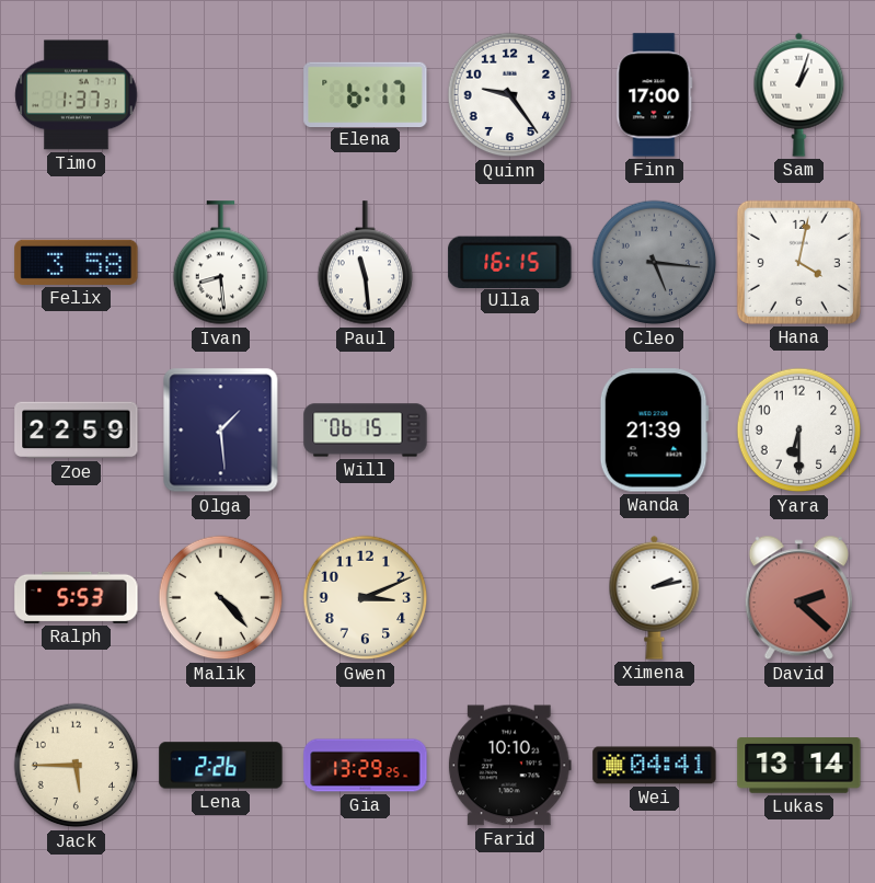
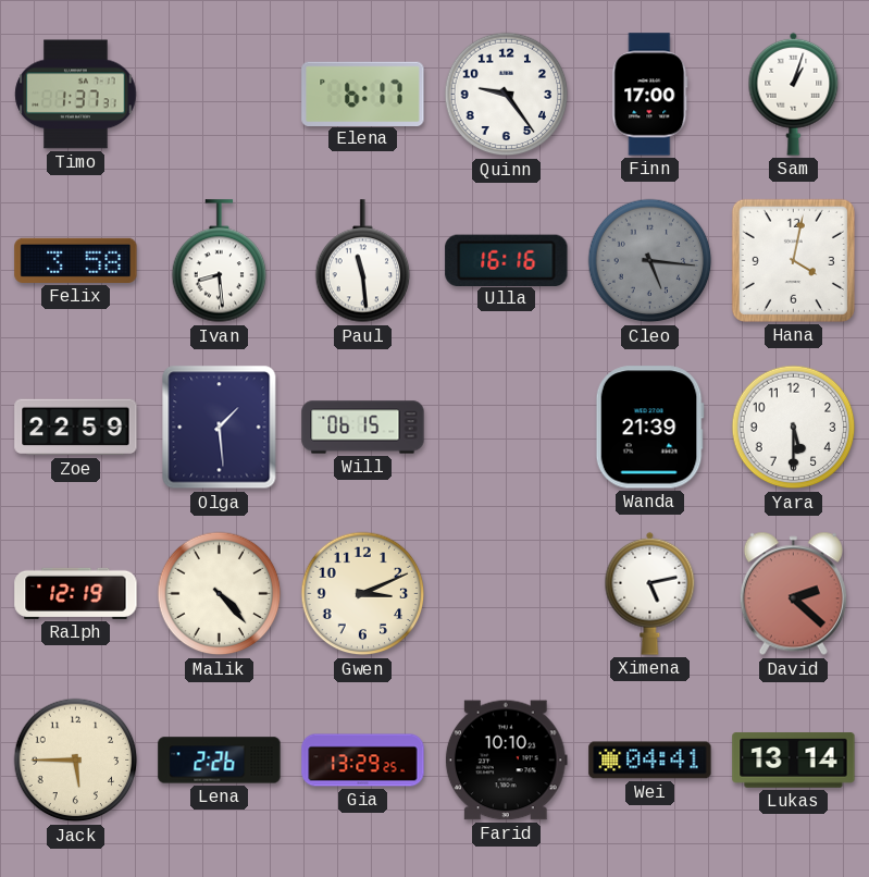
Ulla: 16:15 -> 16:16 (507, 260)
Yara: 6:30 -> 5:30 (794, 428)
Ralph: 5:53 -> 12:19 (76, 593)
Ximena: 2:13 -> 5:13 (650, 593)
